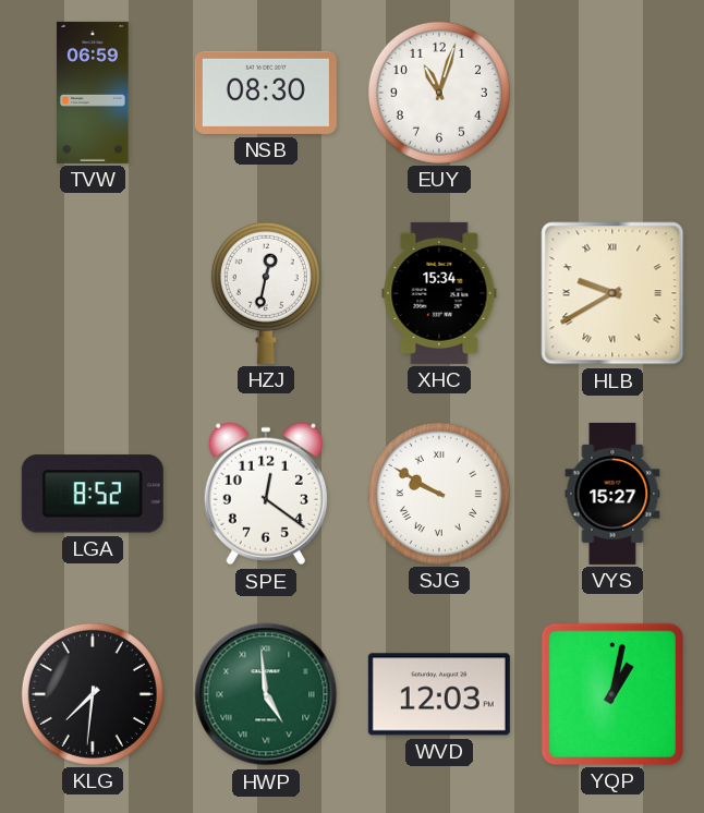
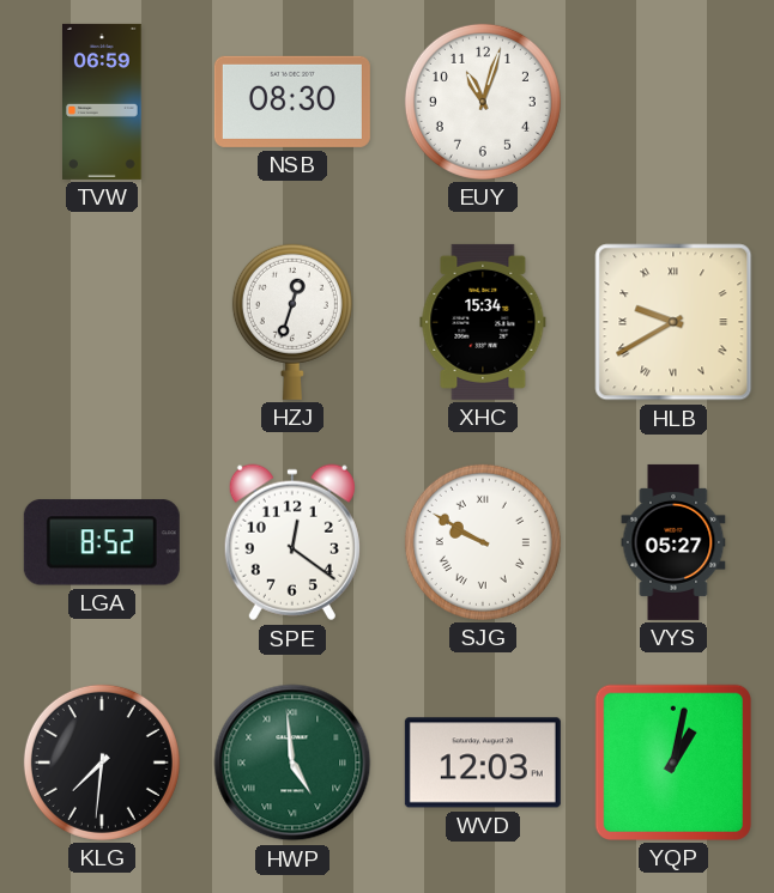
HZJ: 12:32 -> 12:33 (292, 322)
VYS: 15:27 -> 05:27 (673, 542)
